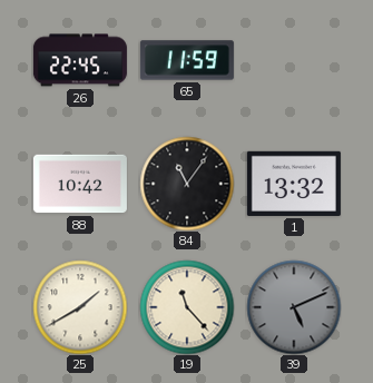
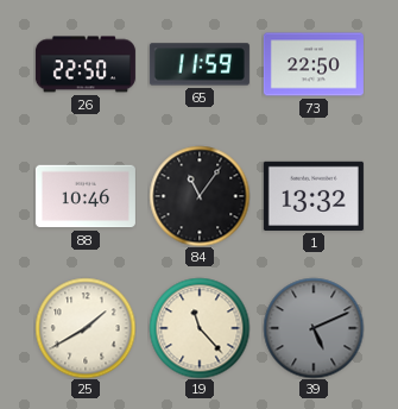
26: 22:45 -> 22:50 (86, 64)
73: none -> 22:50 (314, 64)
88: 10:42 -> 10:46 (86, 196)
